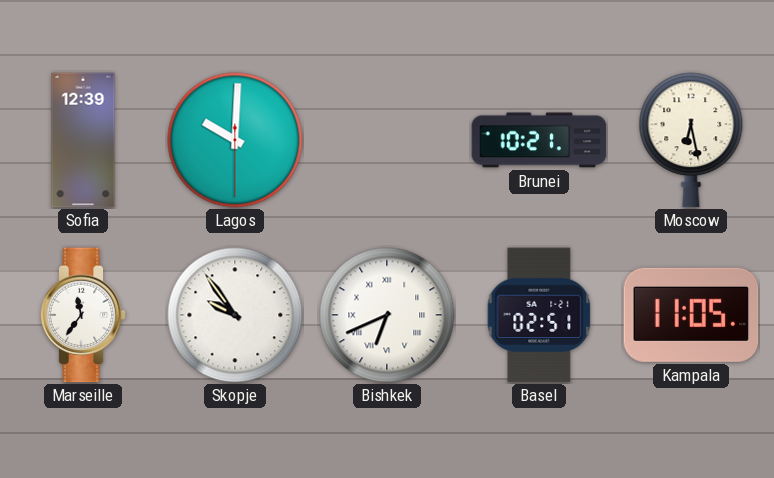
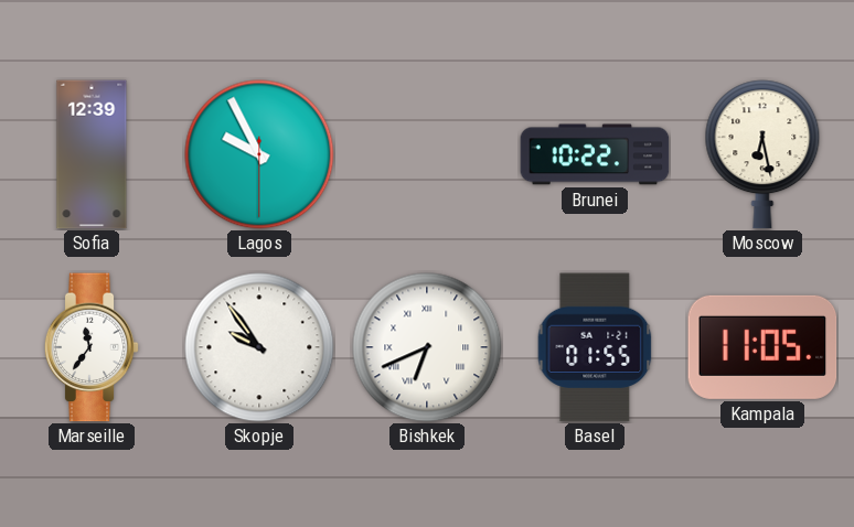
Lagos: 10:00 -> 9:55 (259, 154)
Brunei: 10:21 -> 10:22 (595, 154)
Basel: 02:51 -> 01:55 (595, 347)
